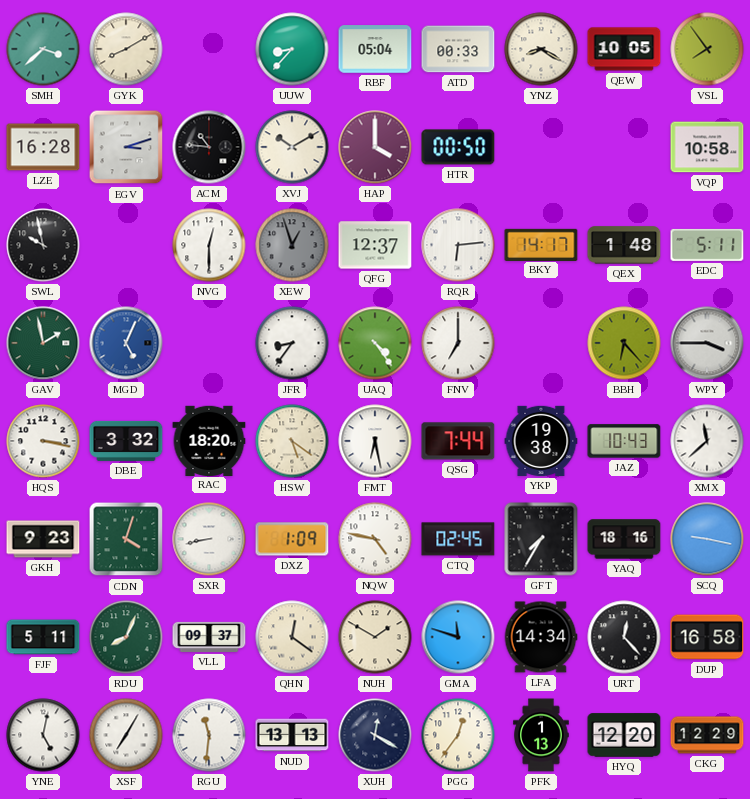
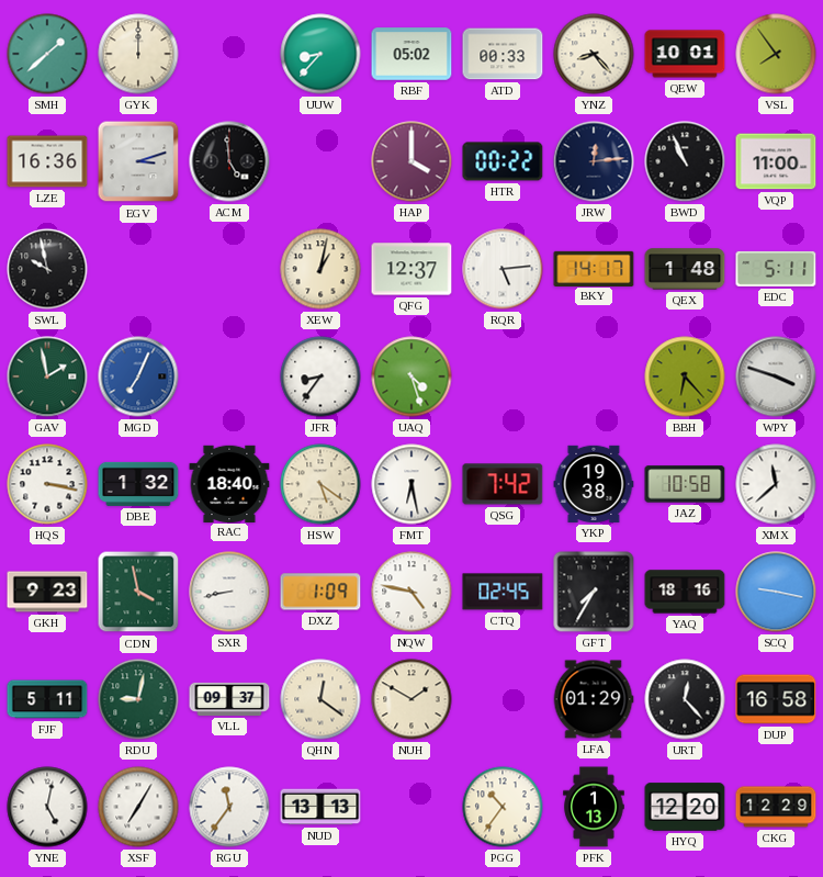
SMH: 3:38 -> 1:38 (47, 54)
GYK: 8:10 -> 12:00 (138, 54)
RBF: 05:04 -> 05:02 (411, 54)
YNZ: 8:20 -> 8:23 (594, 54)
QEW: 10:05 -> 10:01 (685, 54)
LZE: 16:28 -> 16:36 (47, 161)
ACM: 10:46 -> 4:59 (229, 161)
XVJ: 10:10 -> none (292, 147)
HTR: 00:50 -> 00:22 (503, 161)
JRW: none -> 12:14 (594, 161)
BWD: none -> 10:56 (685, 161)
VQP: 10:58 -> 11:00 (776, 161)
NVG: 12:30 -> none (209, 245)
XEW: 12:57 -> 1:02 (320, 269)
XEW dial: grey -> cream (320, 269)
RQR: 6:14 -> 5:14 (503, 269)
MGD: 5:04 -> 7:04 (138, 376)
UAQ: 4:24 -> 4:27 (411, 376)
FNV: 7:00 -> none (458, 343)
WPY: 3:45 -> 3:48 (776, 376)
DBE: 3:32 -> 1:32 (138, 484)
RAC: 18:20 -> 18:40 (229, 483)
QSG: 7:44 -> 7:42 (503, 484)
JAZ: 10:43 -> 10:58 (685, 484)
CDN: 4:03 -> 3:58 (138, 592)
RDU: 8:04 -> 9:02 (138, 699)
GMA: 11:48 -> none (458, 637)
LFA: 14:34 -> 01:29 (594, 699)
RGU: 11:31 -> 11:36 (229, 807)
XUH: 12:20 -> none (375, 735)
PGG: 12:36 -> 10:36 (503, 807)
